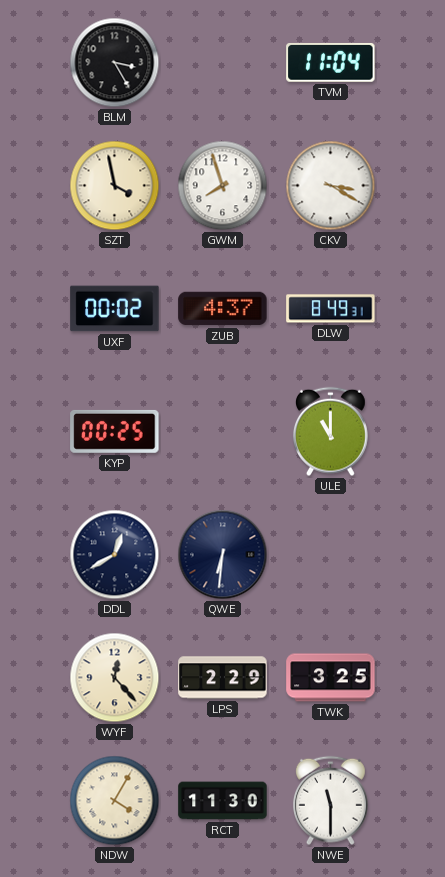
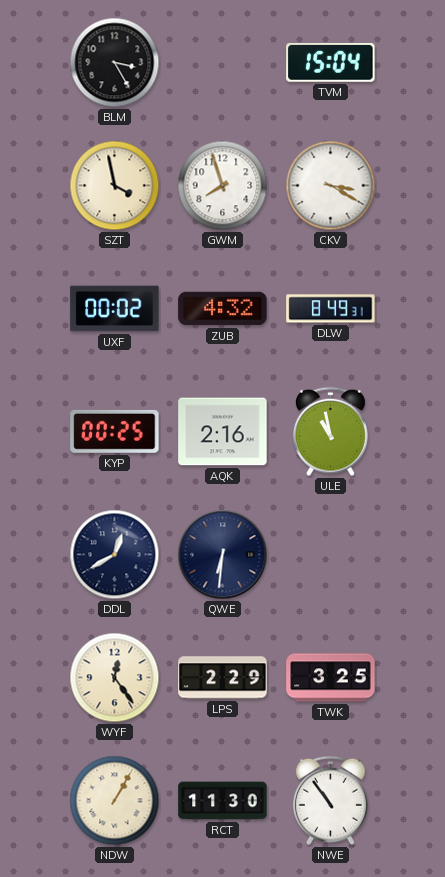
TVM: 11:04 -> 15:04 (331, 62)
ZUB: 4:37 -> 4:32 (223, 309)
AQK: none -> 2:16 (223, 432)
ULE: 11:00 -> 10:58 (331, 432)
WYF: 12:23 -> 12:24 (115, 678)
NDW: 4:05 -> 1:05 (115, 801)
NWE: 11:30 -> 10:54 (331, 801)
